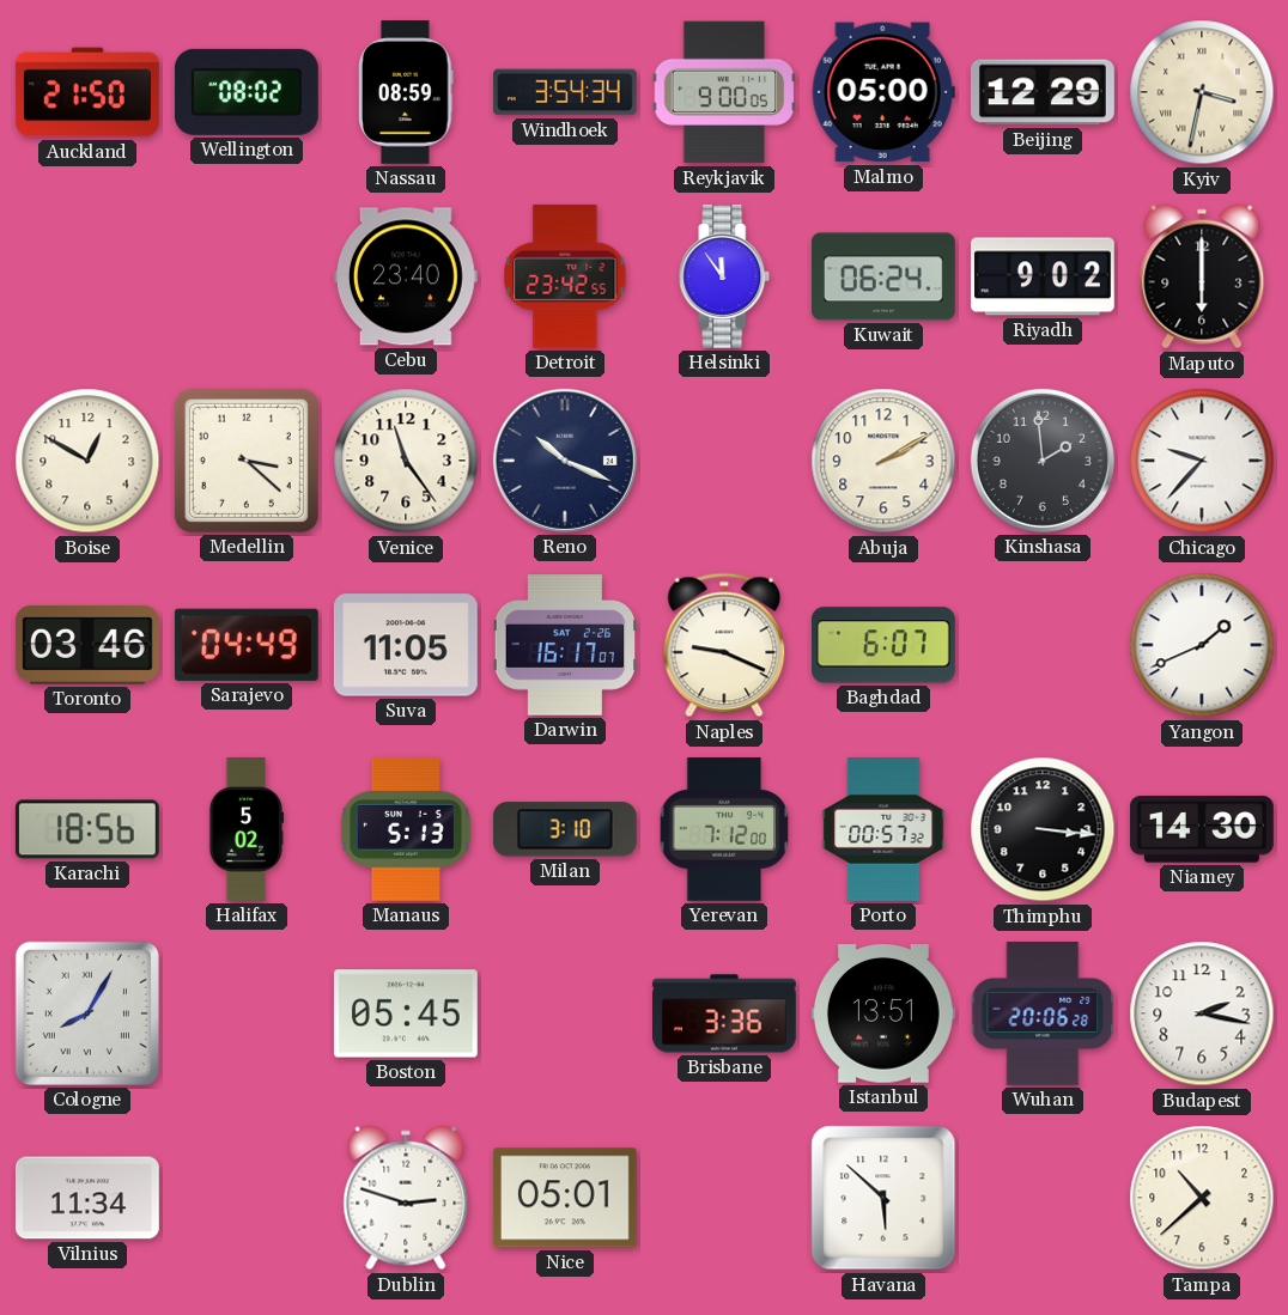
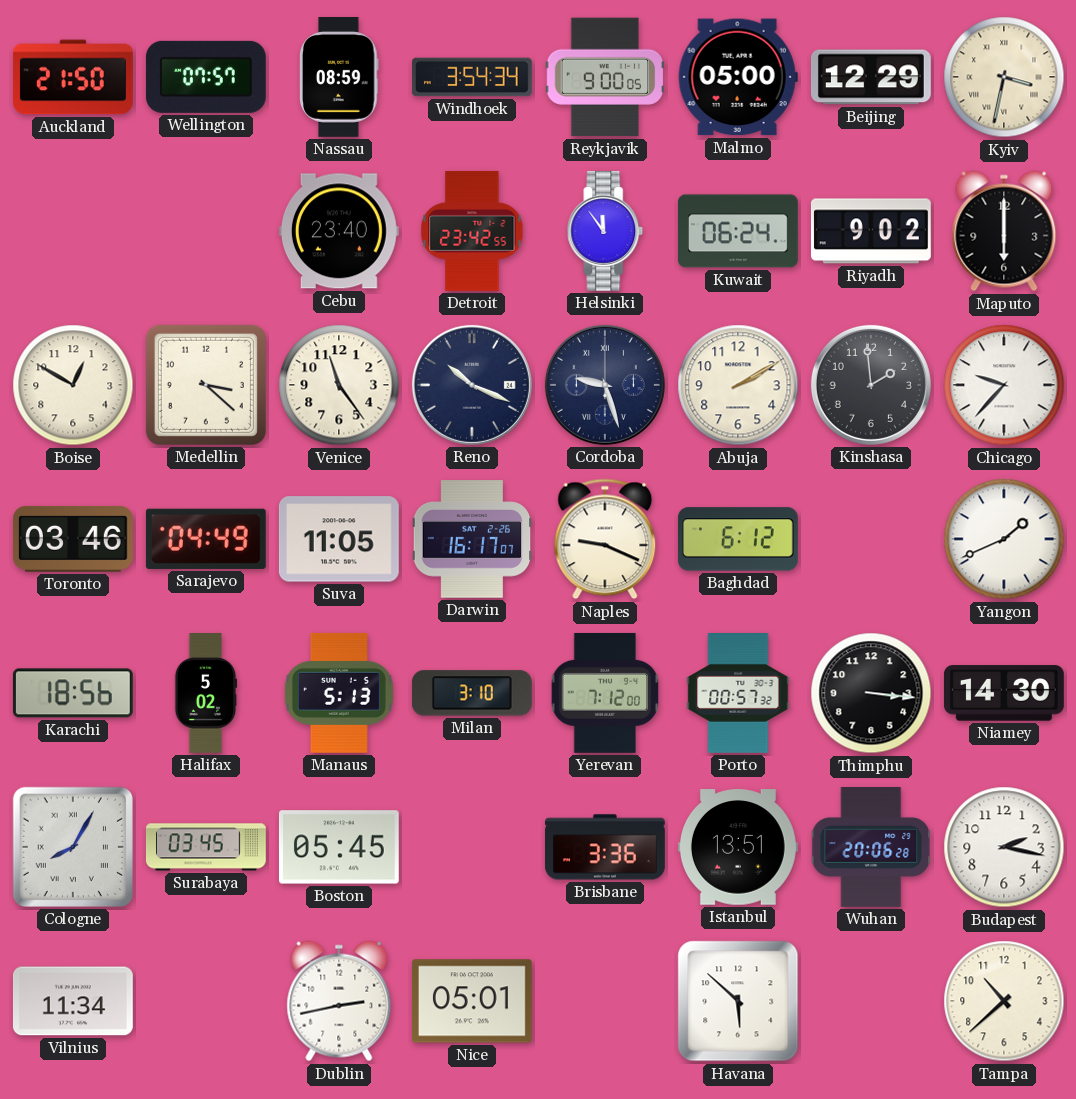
Wellington: 08:02 -> 07:57 (206, 77)
Cordoba: none -> 9:27 (605, 385)
Baghdad: 6:07 -> 6:12 (738, 539)
Surabaya: none -> 03:45 (206, 847)
Dublin: 2:48 -> 2:43 (339, 1001)
